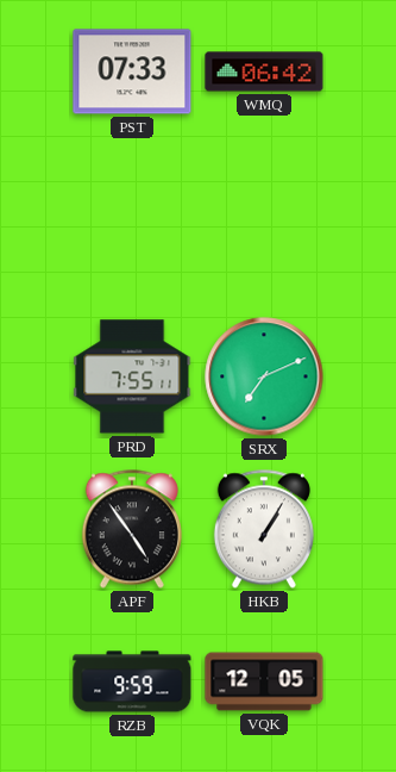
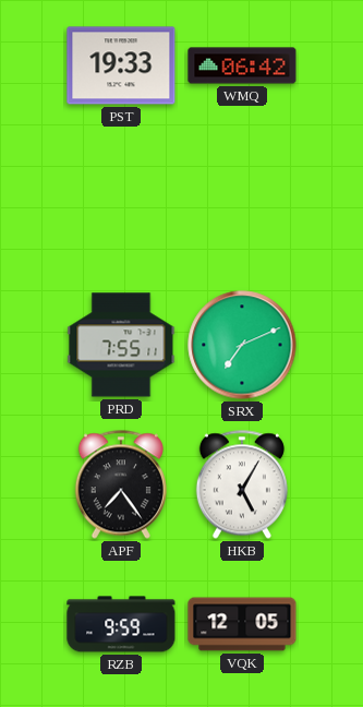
PST: 07:33 -> 19:33 (121, 65)
APF: 4:54 -> 7:24 (121, 484)
HKB: 1:05 -> 5:05 (242, 484)
